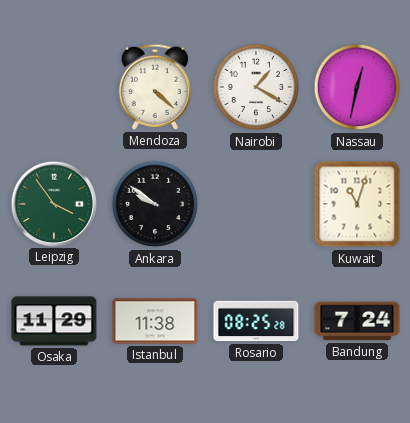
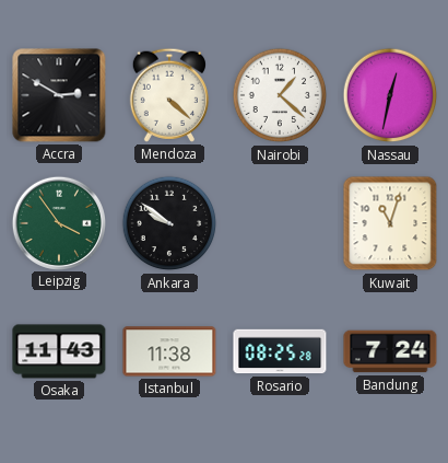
Accra: none -> 2:50 (59, 95)
Nairobi: 1:20 -> 1:22 (280, 95)
Osaka: 11:29 -> 11:43 (59, 351)
